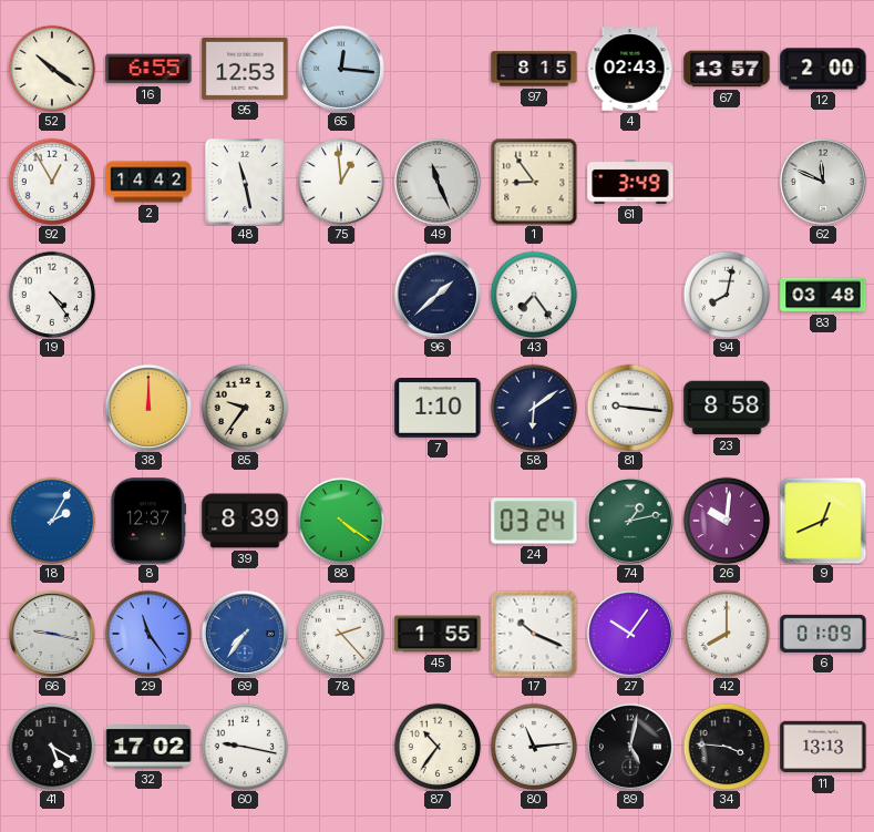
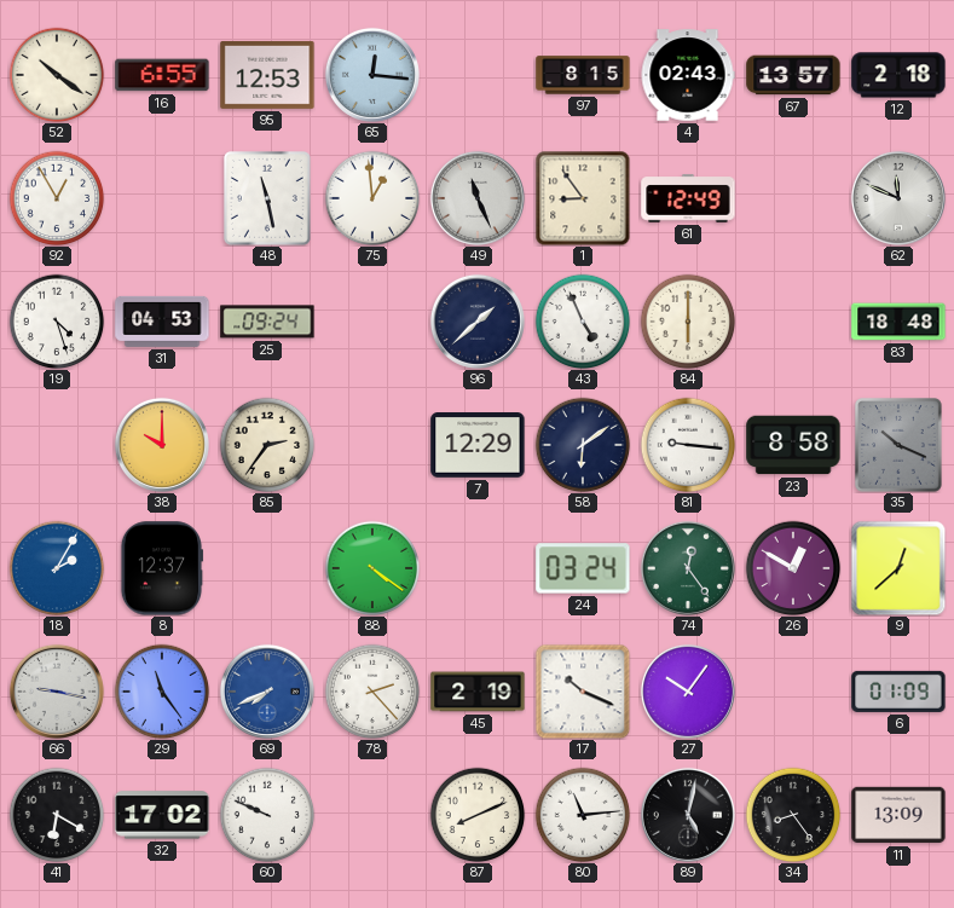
12: 2:00 -> 2:18 (898, 75)
2: 14:42 -> none (148, 182)
61: 3:49 -> 12:49 (688, 198)
19: 4:24 -> 4:27 (57, 322)
31: none -> 04:53 (162, 322)
25: none -> 09:24 (267, 322)
43: 7:24 -> 4:56 (583, 322)
84: none -> 6:00 (688, 322)
94: 8:02 -> none (727, 295)
83: 03:48 -> 18:48 (898, 322)
38: 12:00 -> 10:00 (162, 445)
85: 9:36 -> 2:36 (267, 445)
7: 1:10 -> 12:29 (478, 445)
35: none -> 10:19 (900, 446)
39: 8:39 -> none (245, 521)
74: 1:13 -> 12:24 (688, 568)
26: 10:01 -> 12:50 (793, 568)
9: 12:41 -> 12:38 (898, 568)
69: 7:36 -> 7:41 (267, 692)
45: 1:55 -> 2:19 (478, 692)
42: 8:00 -> none (727, 634)
41: 5:20 -> 6:20 (57, 815)
60: 9:17 -> 9:49 (267, 815)
87: 10:36 -> 8:11 (478, 815)
34: 3:46 -> 8:24 (793, 815)
11: 13:13 -> 13:09 (898, 815)
